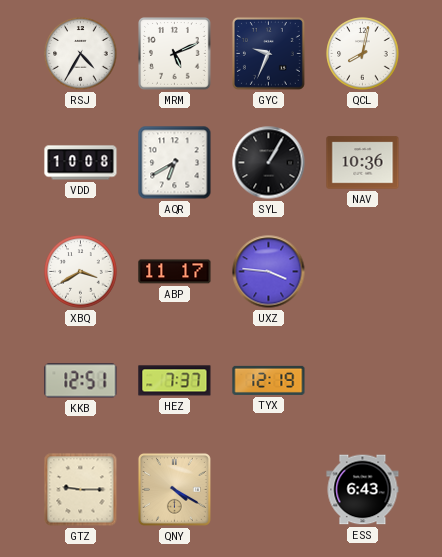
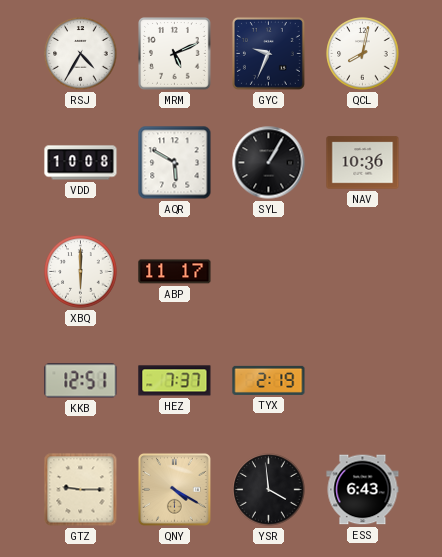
AQR: 6:40 -> 5:50 (175, 163)
XBQ: 3:40 -> 6:00 (81, 272)
UXZ: 3:46 -> none (269, 272)
TYX: 12:19 -> 2:19 (269, 380)
YSR: none -> 3:59 (269, 490)
